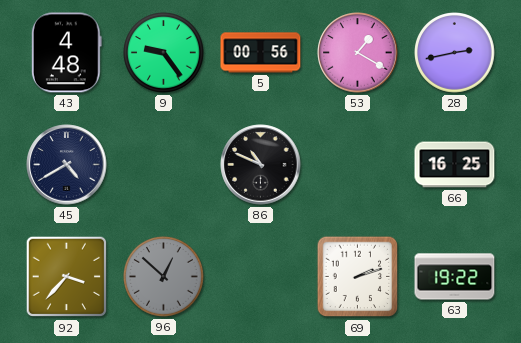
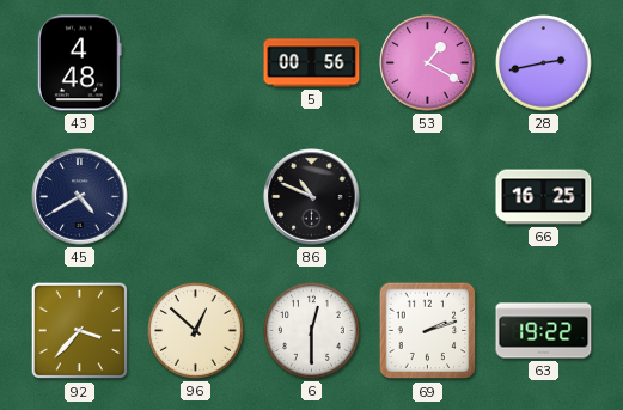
9: 9:24 -> none (164, 53)
96 dial: grey -> cream (196, 331)
6: none -> 12:30 (312, 331)
